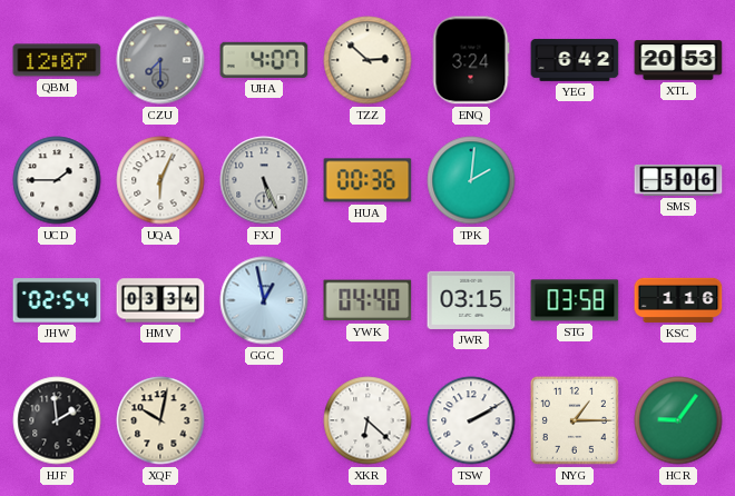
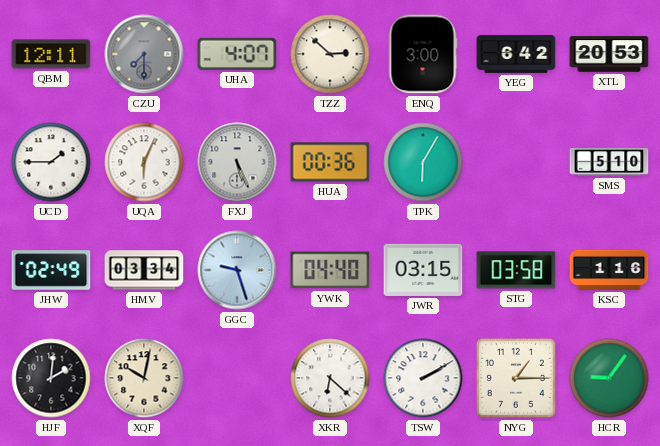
QBM: 12:07 -> 12:11 (51, 54)
ENQ: 3:24 -> 3:00 (423, 54)
TPK: 2:01 -> 6:05 (423, 162)
SMS: 5:06 -> 5:10 (609, 162)
JHW: 02:54 -> 02:49 (51, 270)
GGC: 12:58 -> 9:27 (237, 270)
HJF: 1:59 -> 2:01 (51, 378)
